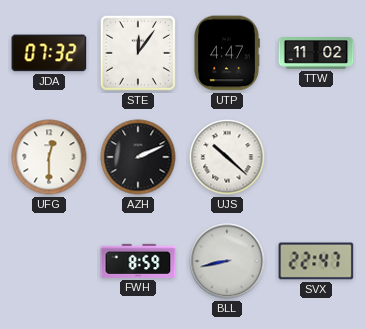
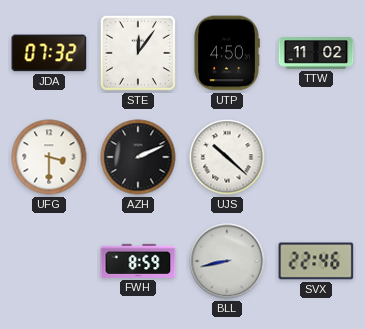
UTP: 4:47 -> 4:50 (227, 53)
UFG: 12:30 -> 3:30 (49, 157)
SVX: 22:47 -> 22:46 (316, 261)
